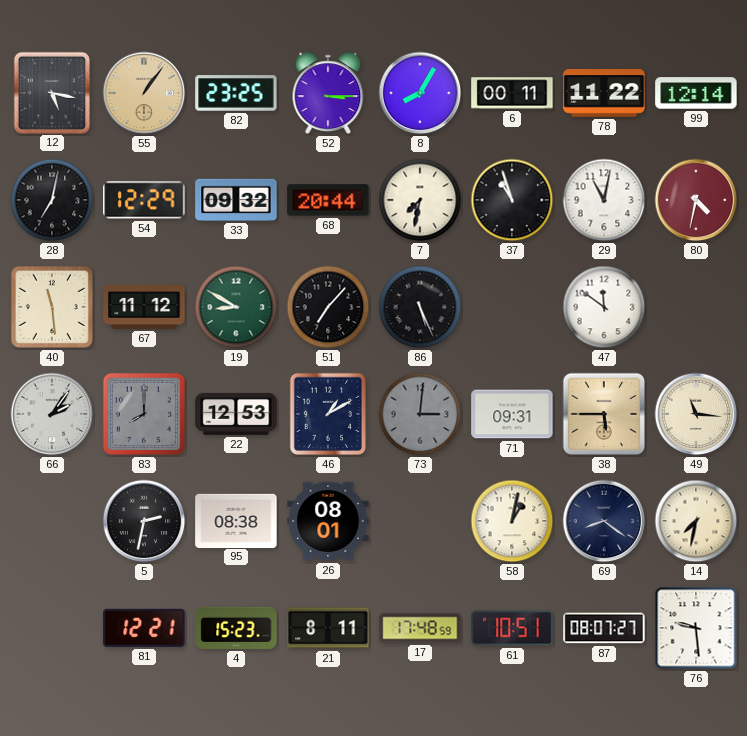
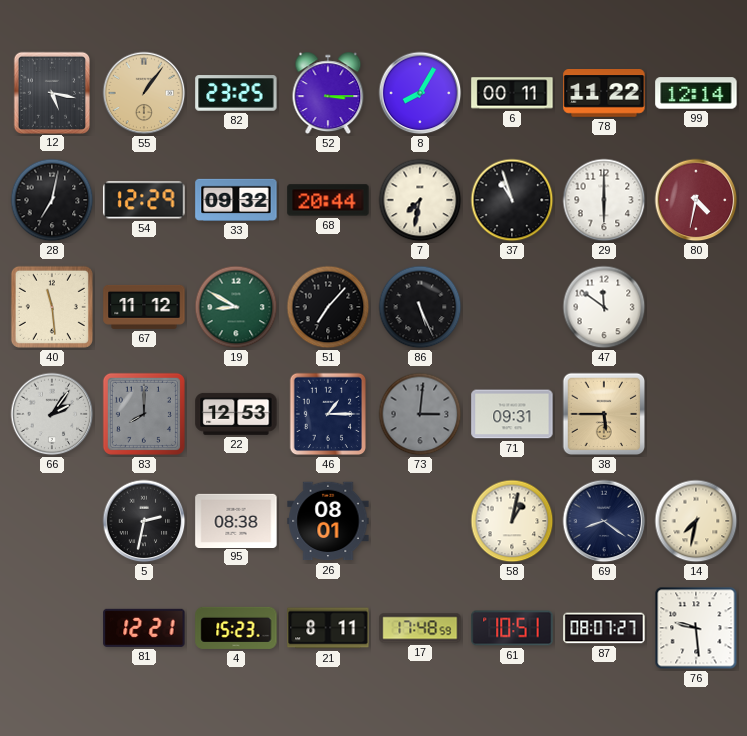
29: 11:02 -> 6:00 (604, 200)
46: 1:10 -> 1:15 (328, 414)
49: 11:16 -> none (696, 414)
